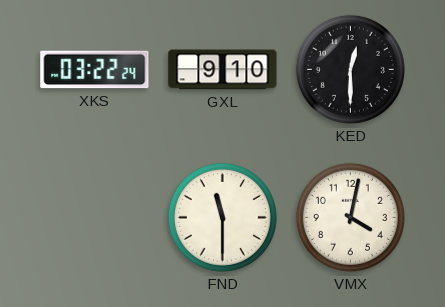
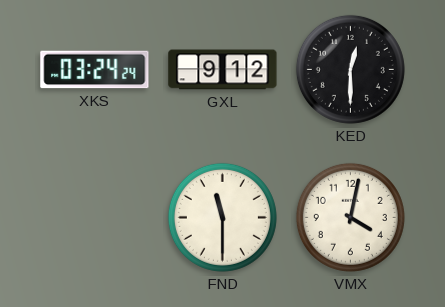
XKS: 03:22 -> 03:24 (95, 70)
GXL: 9:10 -> 9:12 (223, 70)
